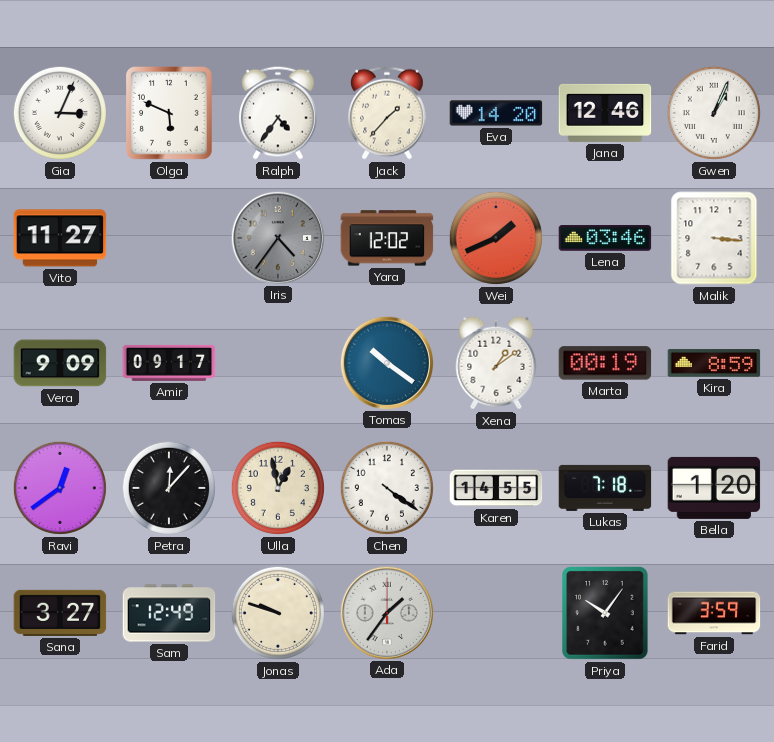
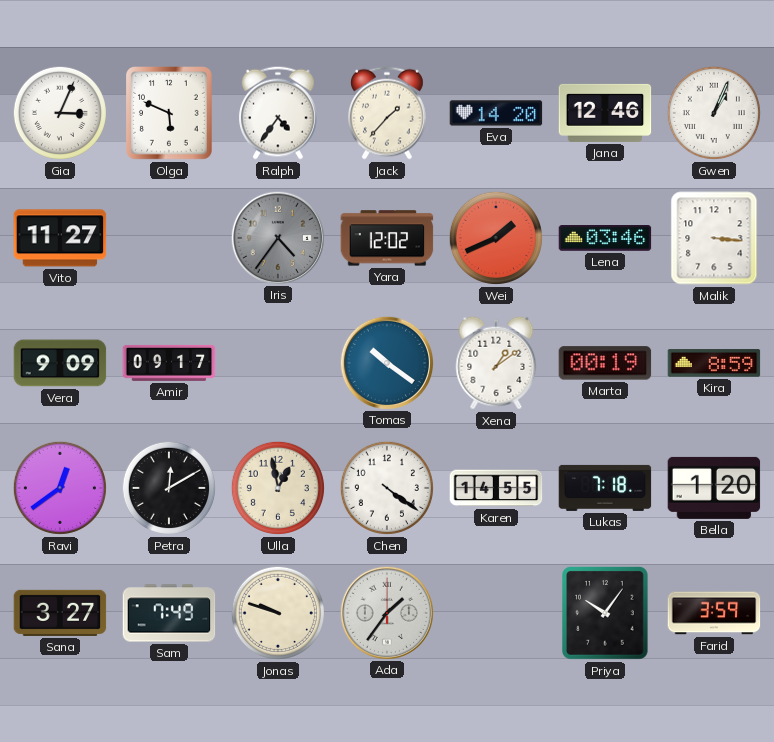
Petra: 12:07 -> 12:10 (169, 488)
Sam: 12:49 -> 7:49 (169, 613)
